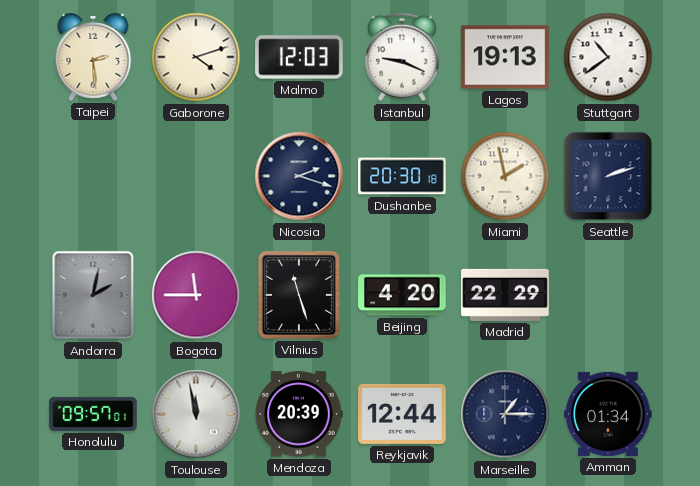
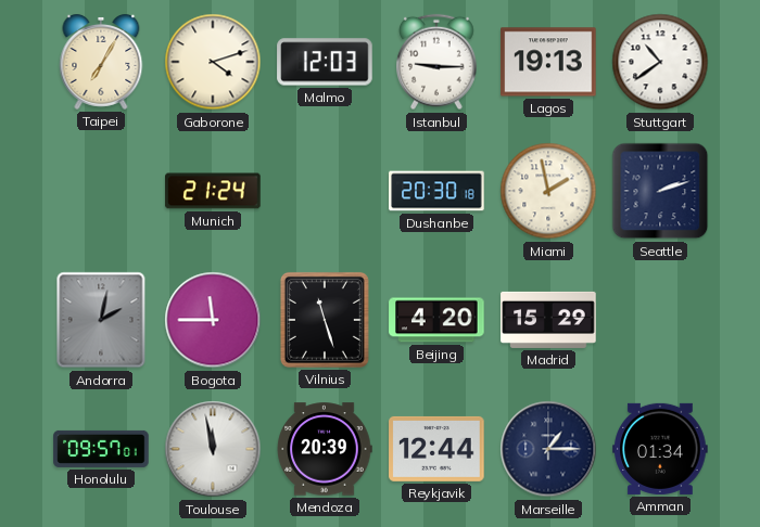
Taipei: 2:29 -> 7:05 (101, 62)
Istanbul: 9:19 -> 9:15 (438, 62)
Munich: none -> 21:24 (213, 191)
Nicosia: 2:18 -> none (299, 176)
Madrid: 22:29 -> 15:29 (548, 320)
